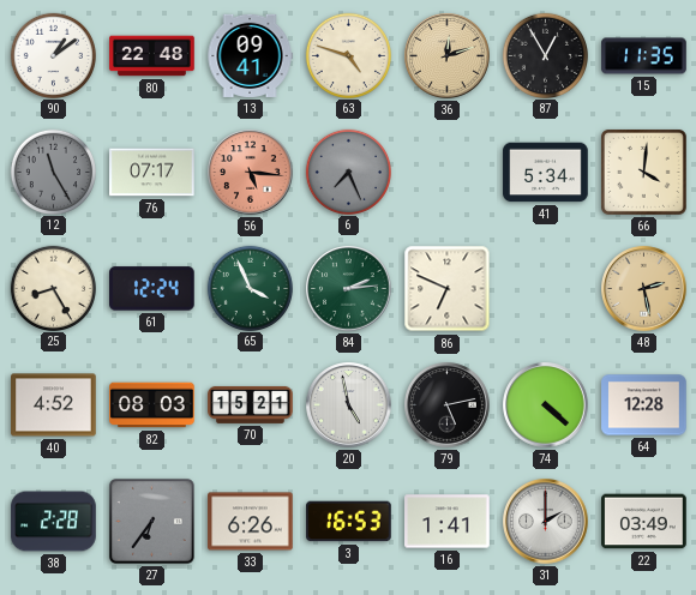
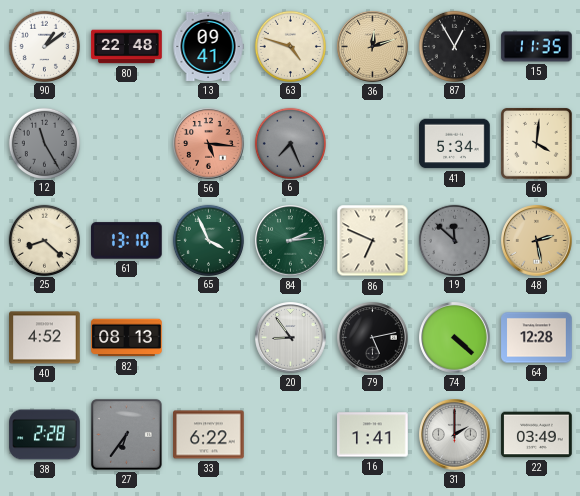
76: 07:17 -> none (152, 173)
25: 8:25 -> 8:22 (44, 240)
61: 12:24 -> 13:10 (127, 241)
19: none -> 11:52 (454, 240)
82: 08:03 -> 08:13 (127, 338)
70: 15:21 -> none (251, 404)
20: 4:58 -> 8:54 (291, 338)
33: 6:26 -> 6:22 (209, 435)
3: 16:53 -> none (349, 522)
